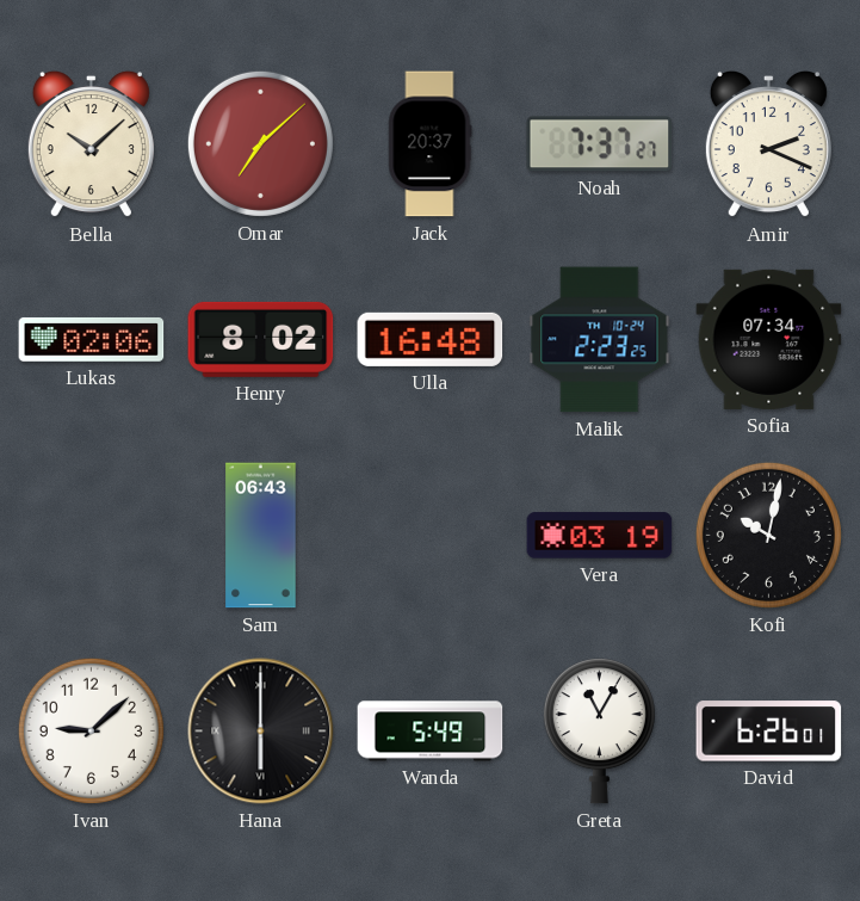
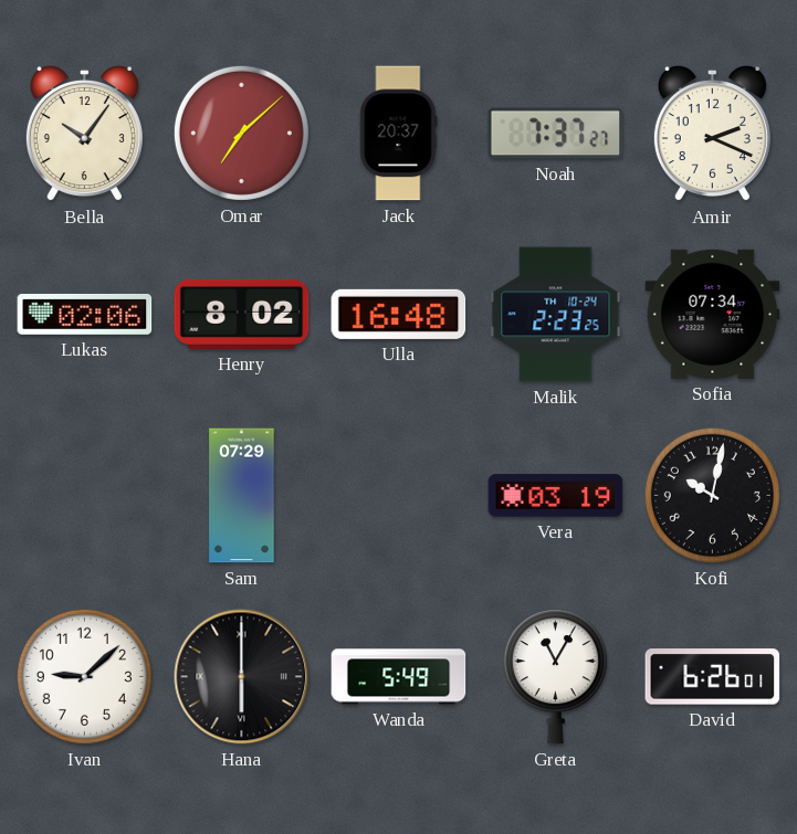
Bella: 10:08 -> 10:06 (84, 134)
Sam: 06:43 -> 07:29 (242, 496)
